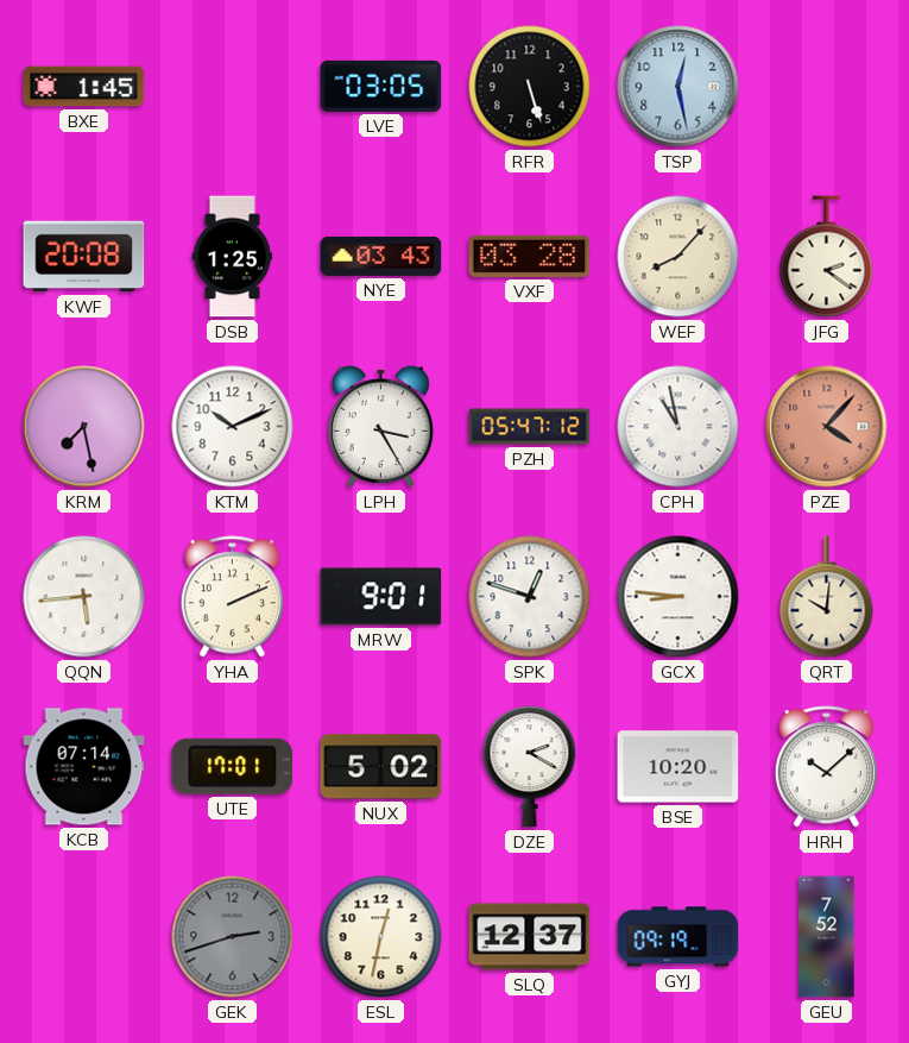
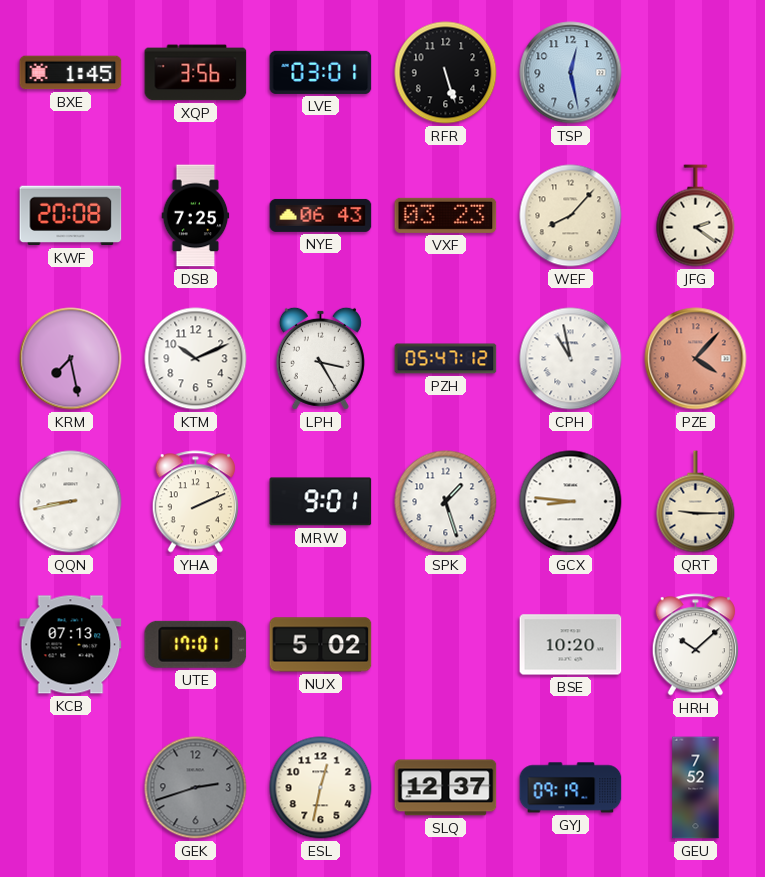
XQP: none -> 3:56 (196, 73)
LVE: 03:05 -> 03:01 (321, 72)
DSB: 1:25 -> 7:25 (196, 216)
NYE: 03:43 -> 06:43 (321, 215)
VXF: 03:28 -> 03:23 (446, 215)
QQN: 5:44 -> 8:43 (71, 502)
SPK: 12:48 -> 1:27 (446, 502)
QRT: 10:01 -> 9:15 (696, 502)
KCB: 07:14 -> 07:13 (71, 645)
DZE: 2:20 -> none (530, 767)
